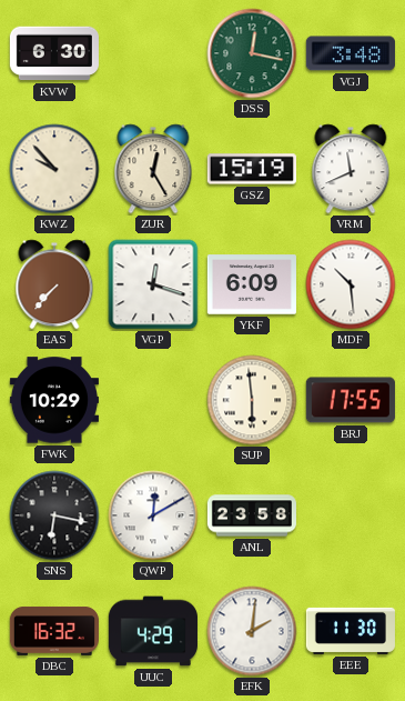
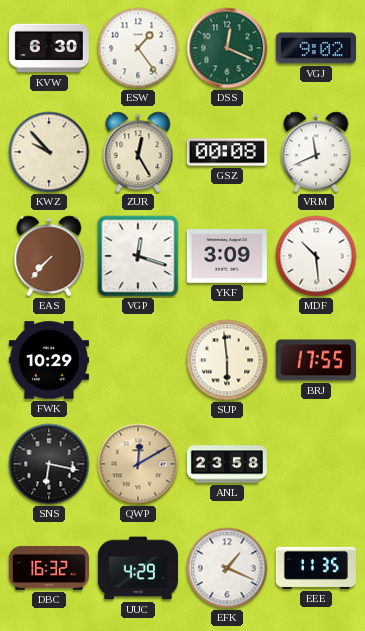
ESW: none -> 1:24 (138, 48)
DSS: 12:17 -> 12:19 (227, 48)
VGJ: 3:48 -> 9:02 (316, 48)
GSZ: 15:19 -> 00:08 (227, 152)
YKF: 6:09 -> 3:09 (227, 256)
QWP dial: white -> champagne (138, 464)
EFK: 2:01 -> 1:19 (227, 568)
EEE: 11:30 -> 11:35 (316, 568)
